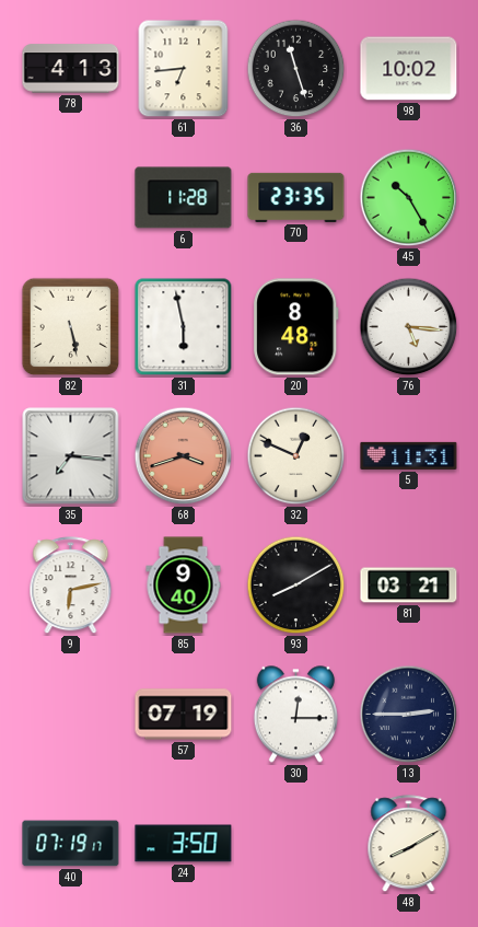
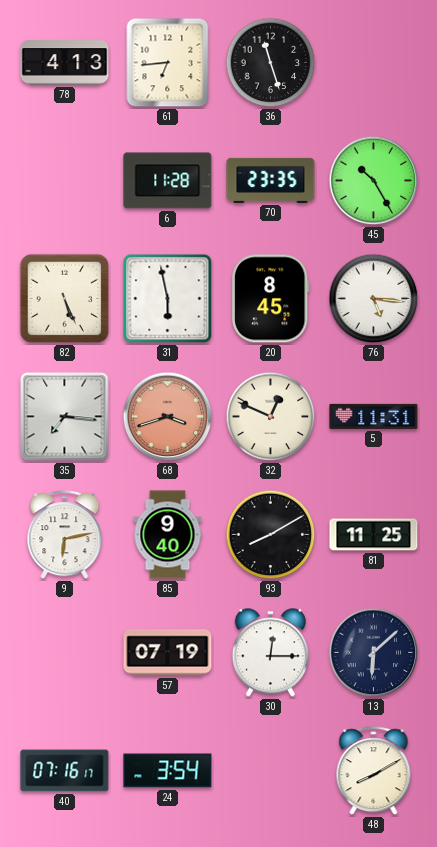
98: 10:02 -> none (409, 69)
82: 5:28 -> 5:26 (65, 299)
20: 8:48 -> 8:45 (271, 299)
81: 03:21 -> 11:25 (374, 535)
13: 2:45 -> 6:08 (374, 653)
40: 07:19 -> 07:16 (65, 771)
24: 3:50 -> 3:54 (168, 771)
